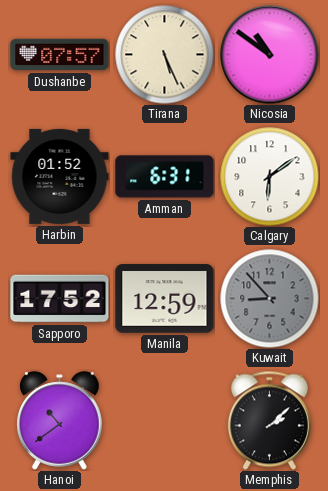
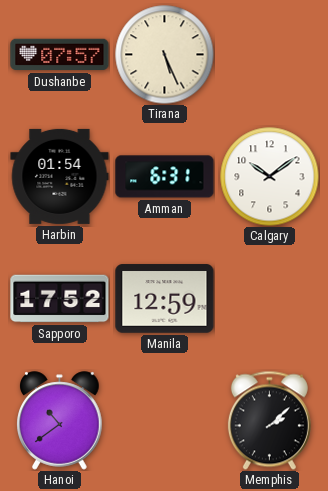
Nicosia: 10:51 -> none (270, 55)
Harbin: 01:52 -> 01:54 (60, 176)
Calgary: 6:09 -> 10:09 (270, 177)
Kuwait: 8:53 -> none (270, 299)
